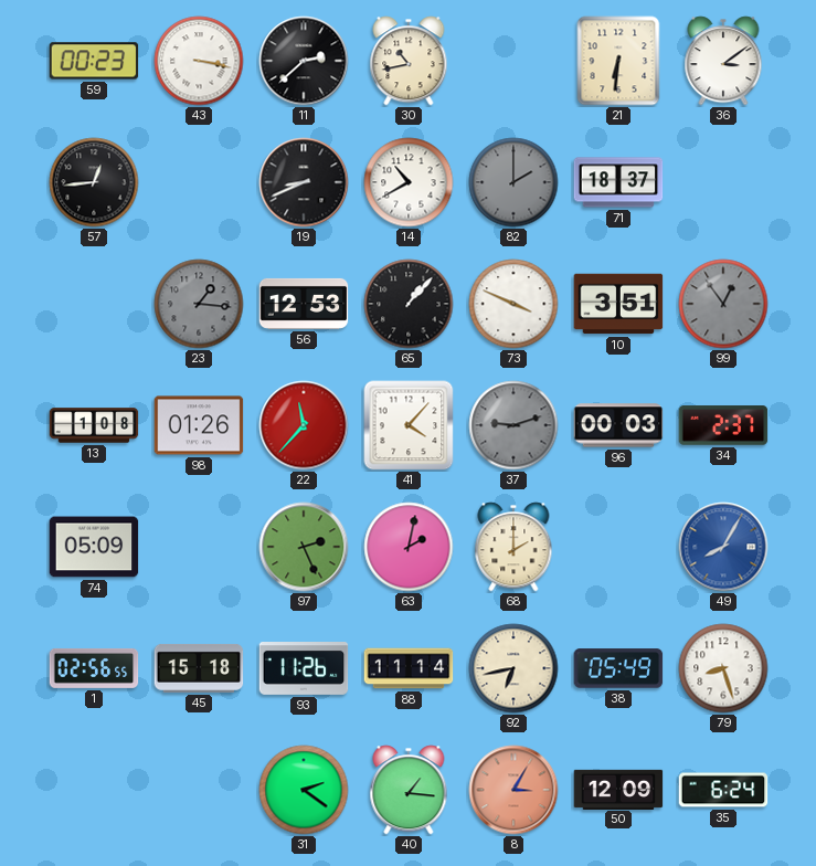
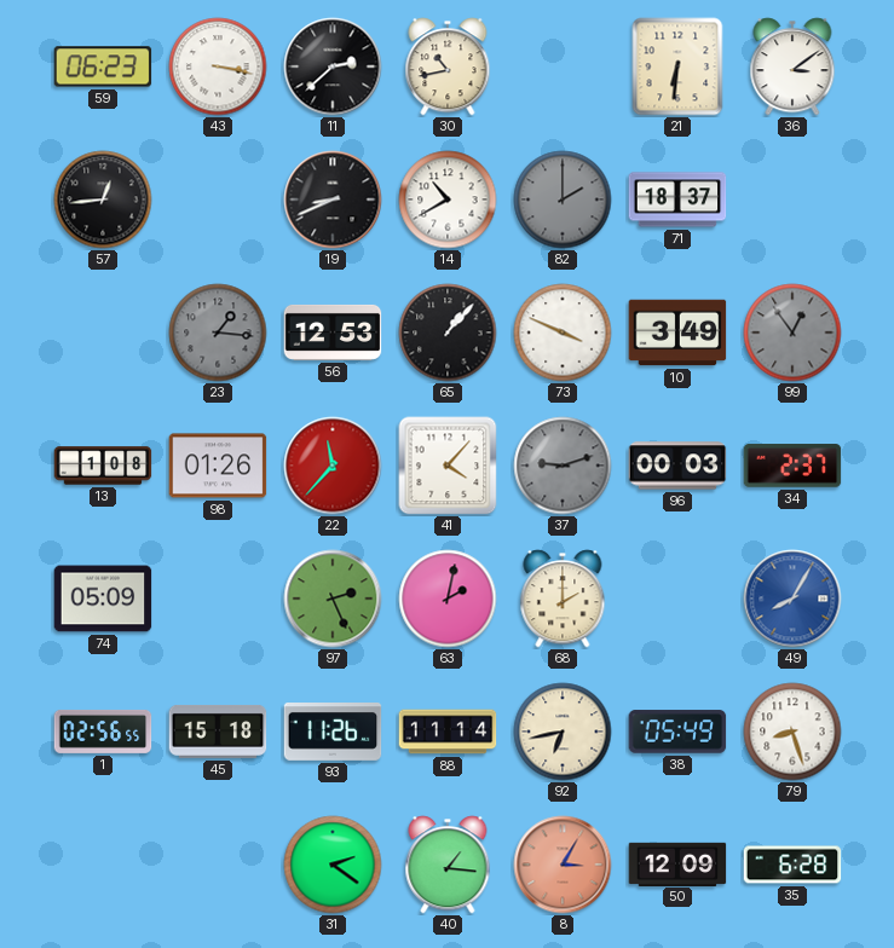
59: 00:23 -> 06:23 (103, 67)
10: 3:51 -> 3:49 (677, 333)
35: 6:24 -> 6:28 (792, 865)
